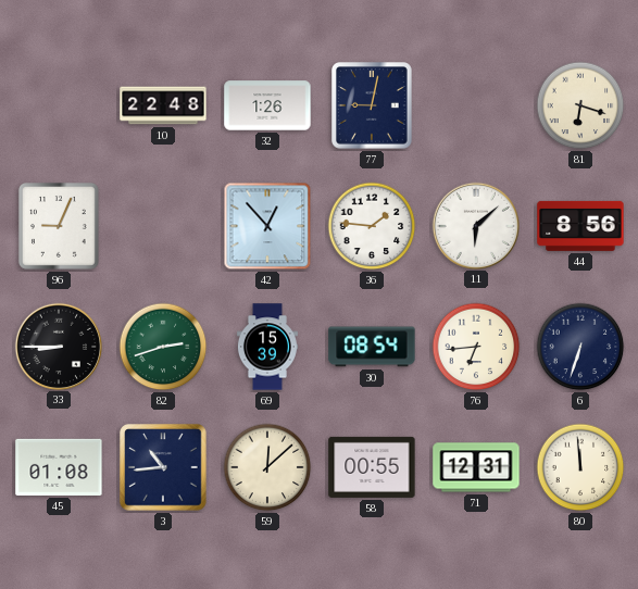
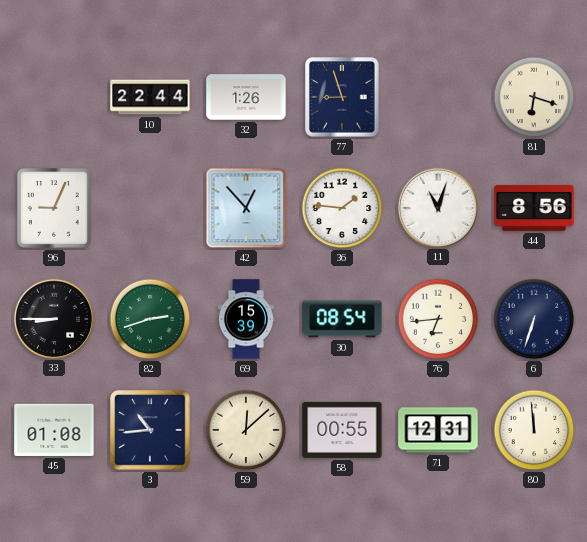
10: 22:48 -> 22:44 (150, 97)
77: 9:02 -> 8:57 (343, 97)
11: 6:08 -> 11:03 (437, 207)
